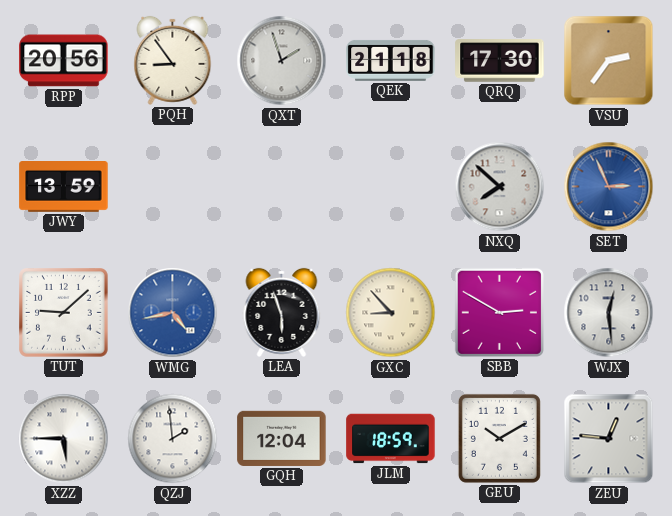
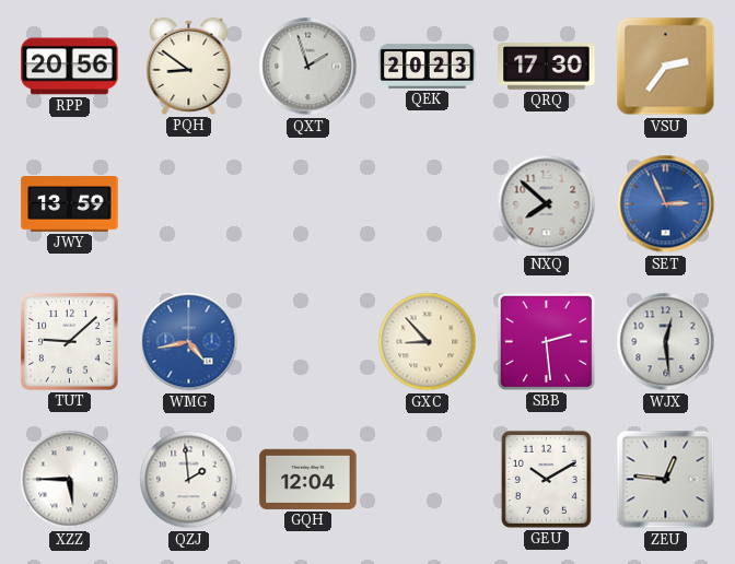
PQH: 8:54 -> 8:51 (189, 66)
QEK: 21:18 -> 20:23 (428, 66)
LEA: 5:57 -> none (282, 312)
SBB: 2:50 -> 2:29 (546, 341)
JLM: 18:59 -> none (391, 439)
